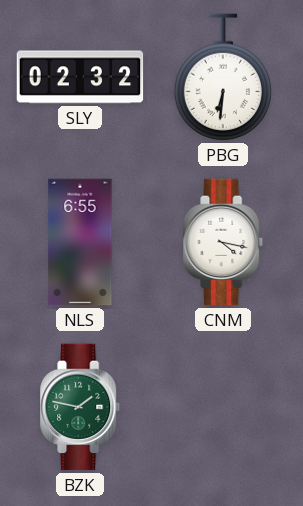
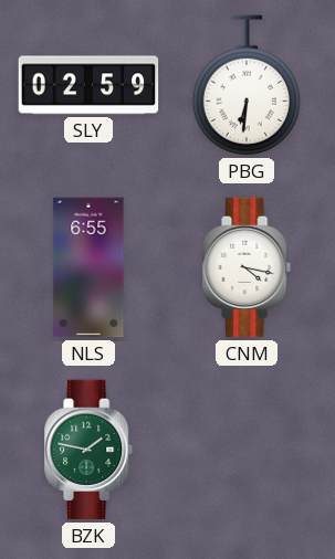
SLY: 02:32 -> 02:59 (88, 85)
